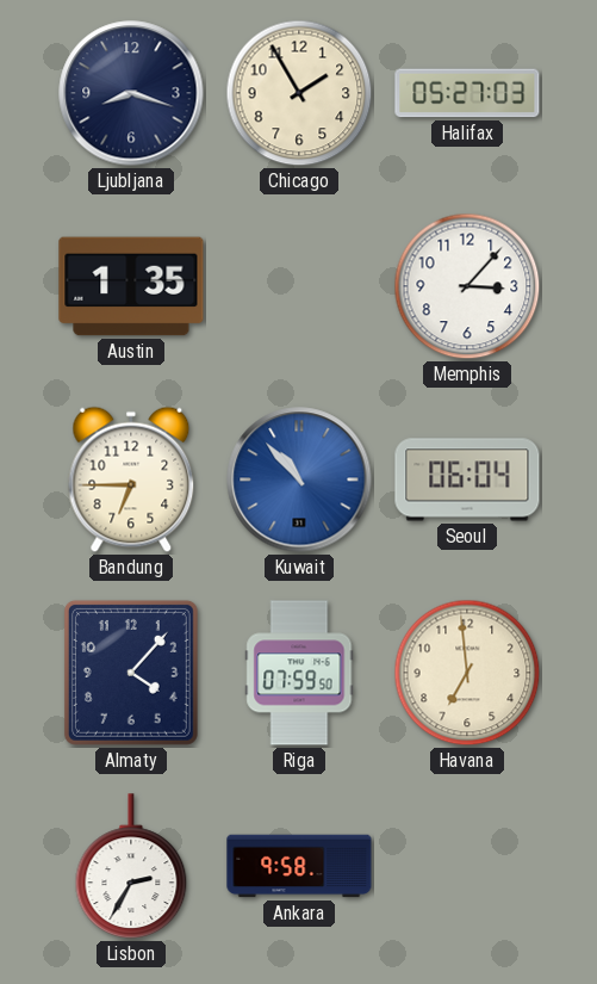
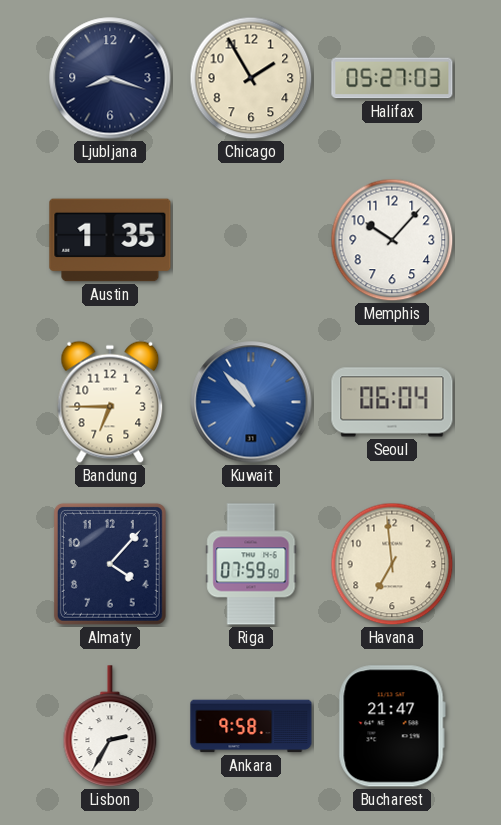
Memphis: 3:07 -> 10:07 (392, 240)
Bucharest: none -> 21:47 (392, 726)
